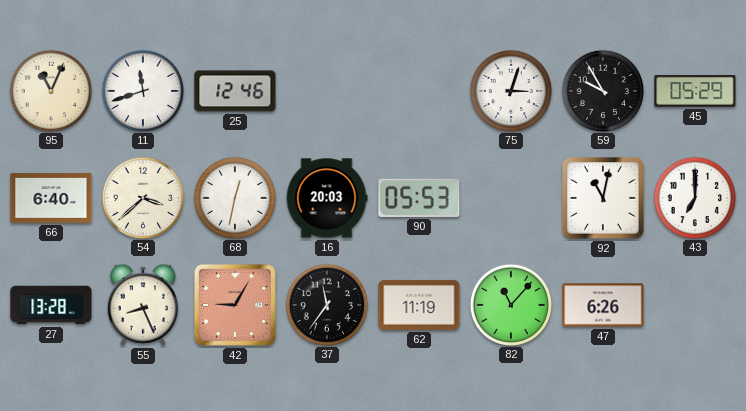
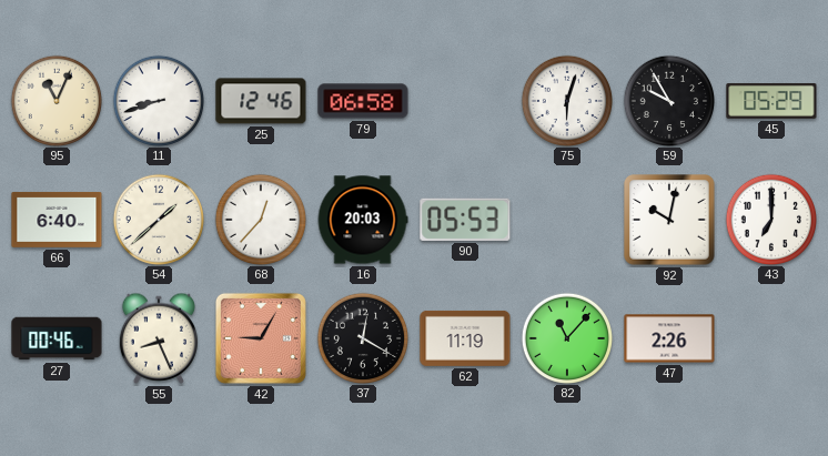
11: 11:42 -> 8:42 (158, 100)
79: none -> 06:58 (363, 101)
75: 3:03 -> 6:03 (566, 100)
54: 3:38 -> 1:38 (158, 219)
68: 12:32 -> 12:37 (260, 219)
92: 11:02 -> 10:02 (669, 220)
27: 13:28 -> 00:46 (57, 338)
37: 11:36 -> 12:20 (362, 337)
47: 6:26 -> 2:26 (669, 338)
